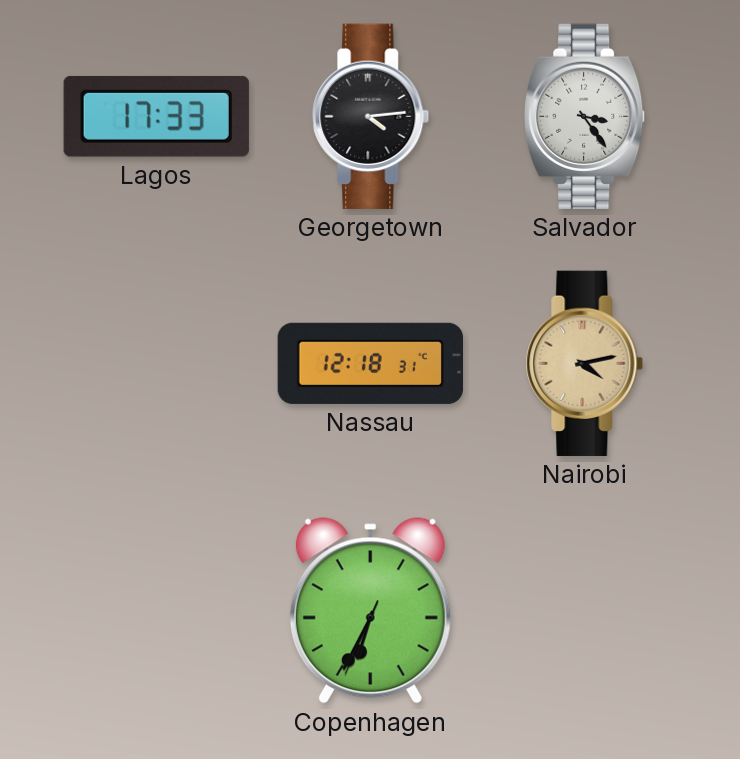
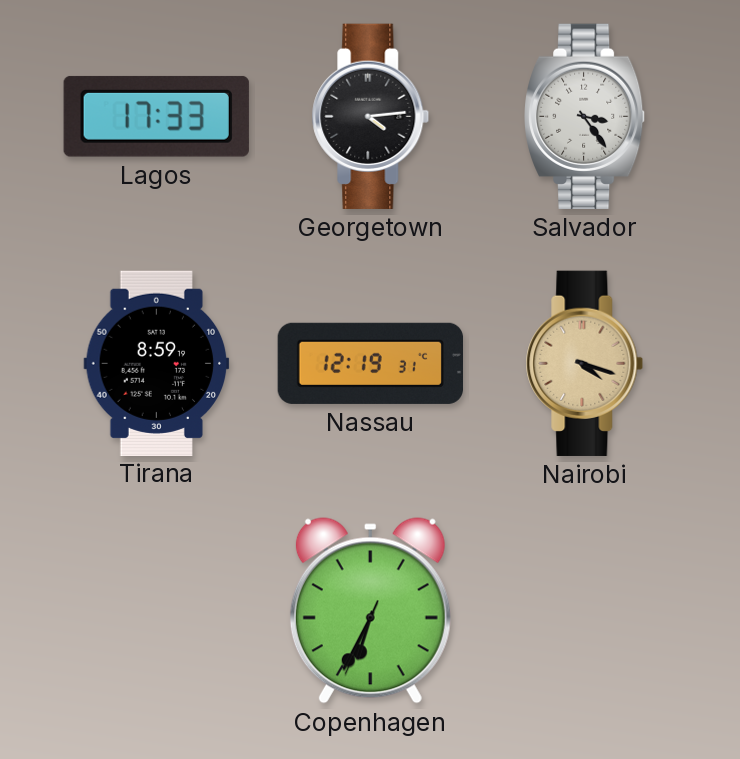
Tirana: none -> 8:59 (157, 363)
Nassau: 12:18 -> 12:19 (370, 363)
Nairobi: 4:13 -> 4:18 (585, 363)
